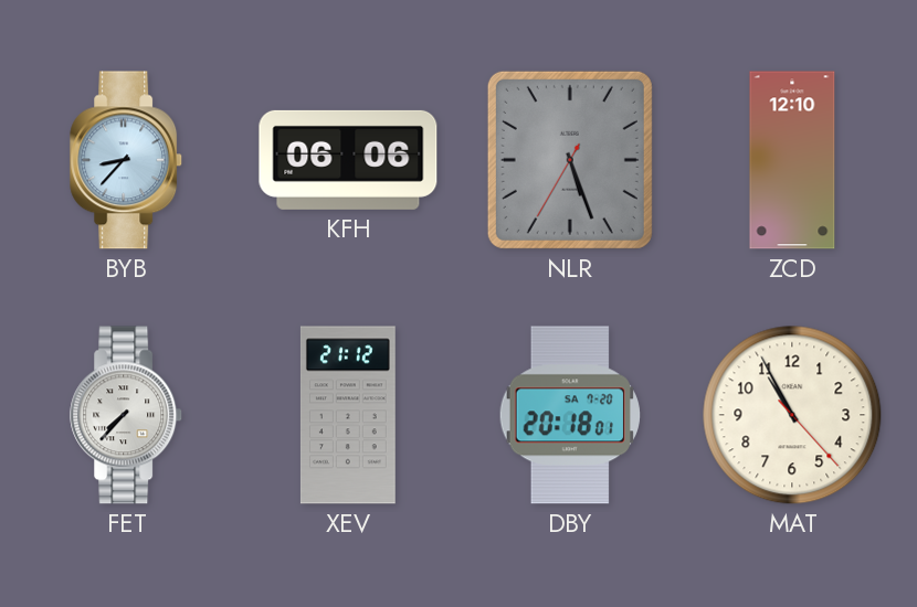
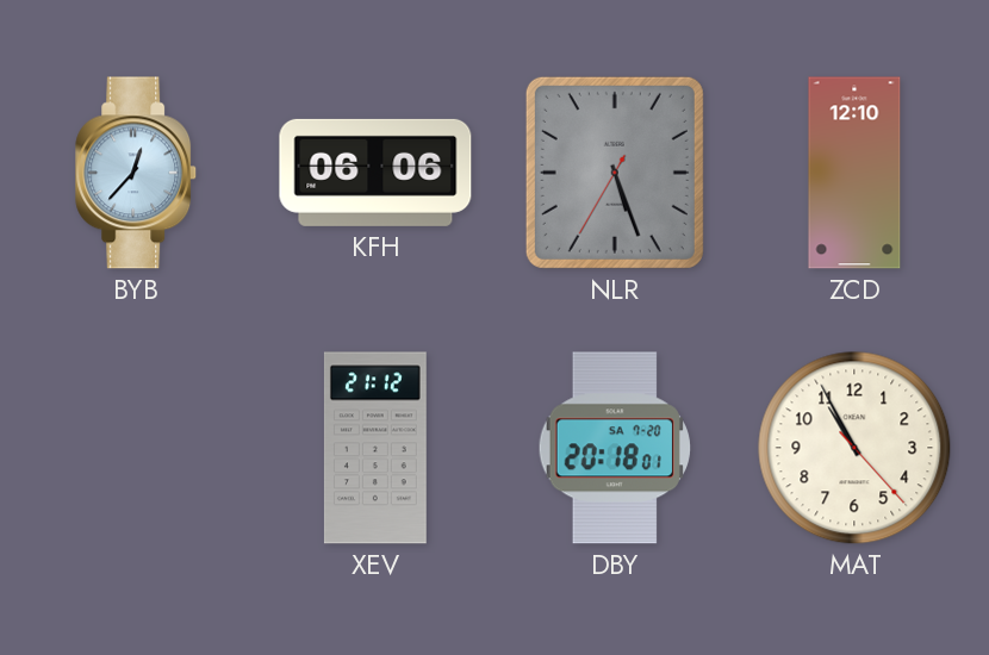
BYB: 8:37 -> 12:37 (137, 173)
FET: 7:37 -> none (127, 415)
